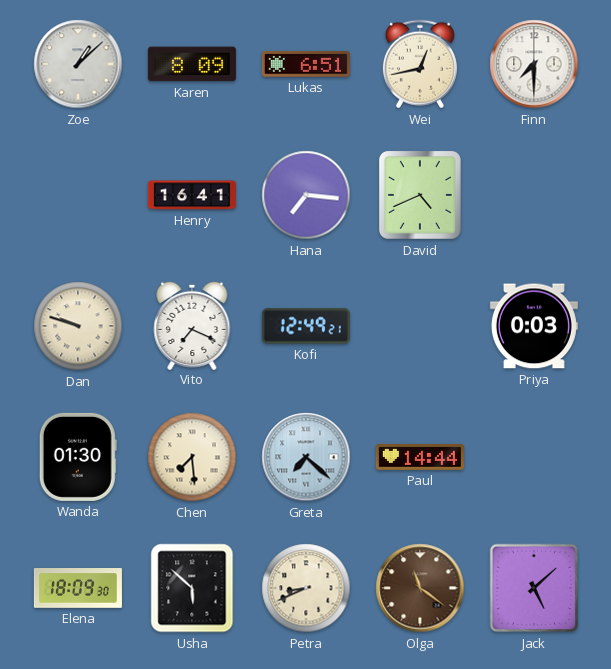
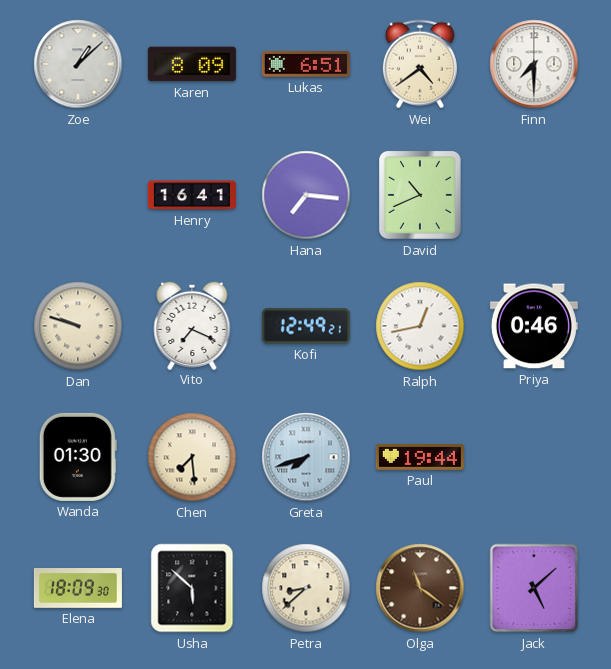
Wei: 12:43 -> 4:39 (420, 64)
David: 4:41 -> 10:41 (420, 196)
Ralph: none -> 12:43 (420, 326)
Priya: 0:03 -> 0:46 (534, 326)
Greta: 7:22 -> 7:42 (306, 457)
Paul: 14:44 -> 19:44 (420, 457)
Petra: 8:41 -> 8:38 (306, 588)
